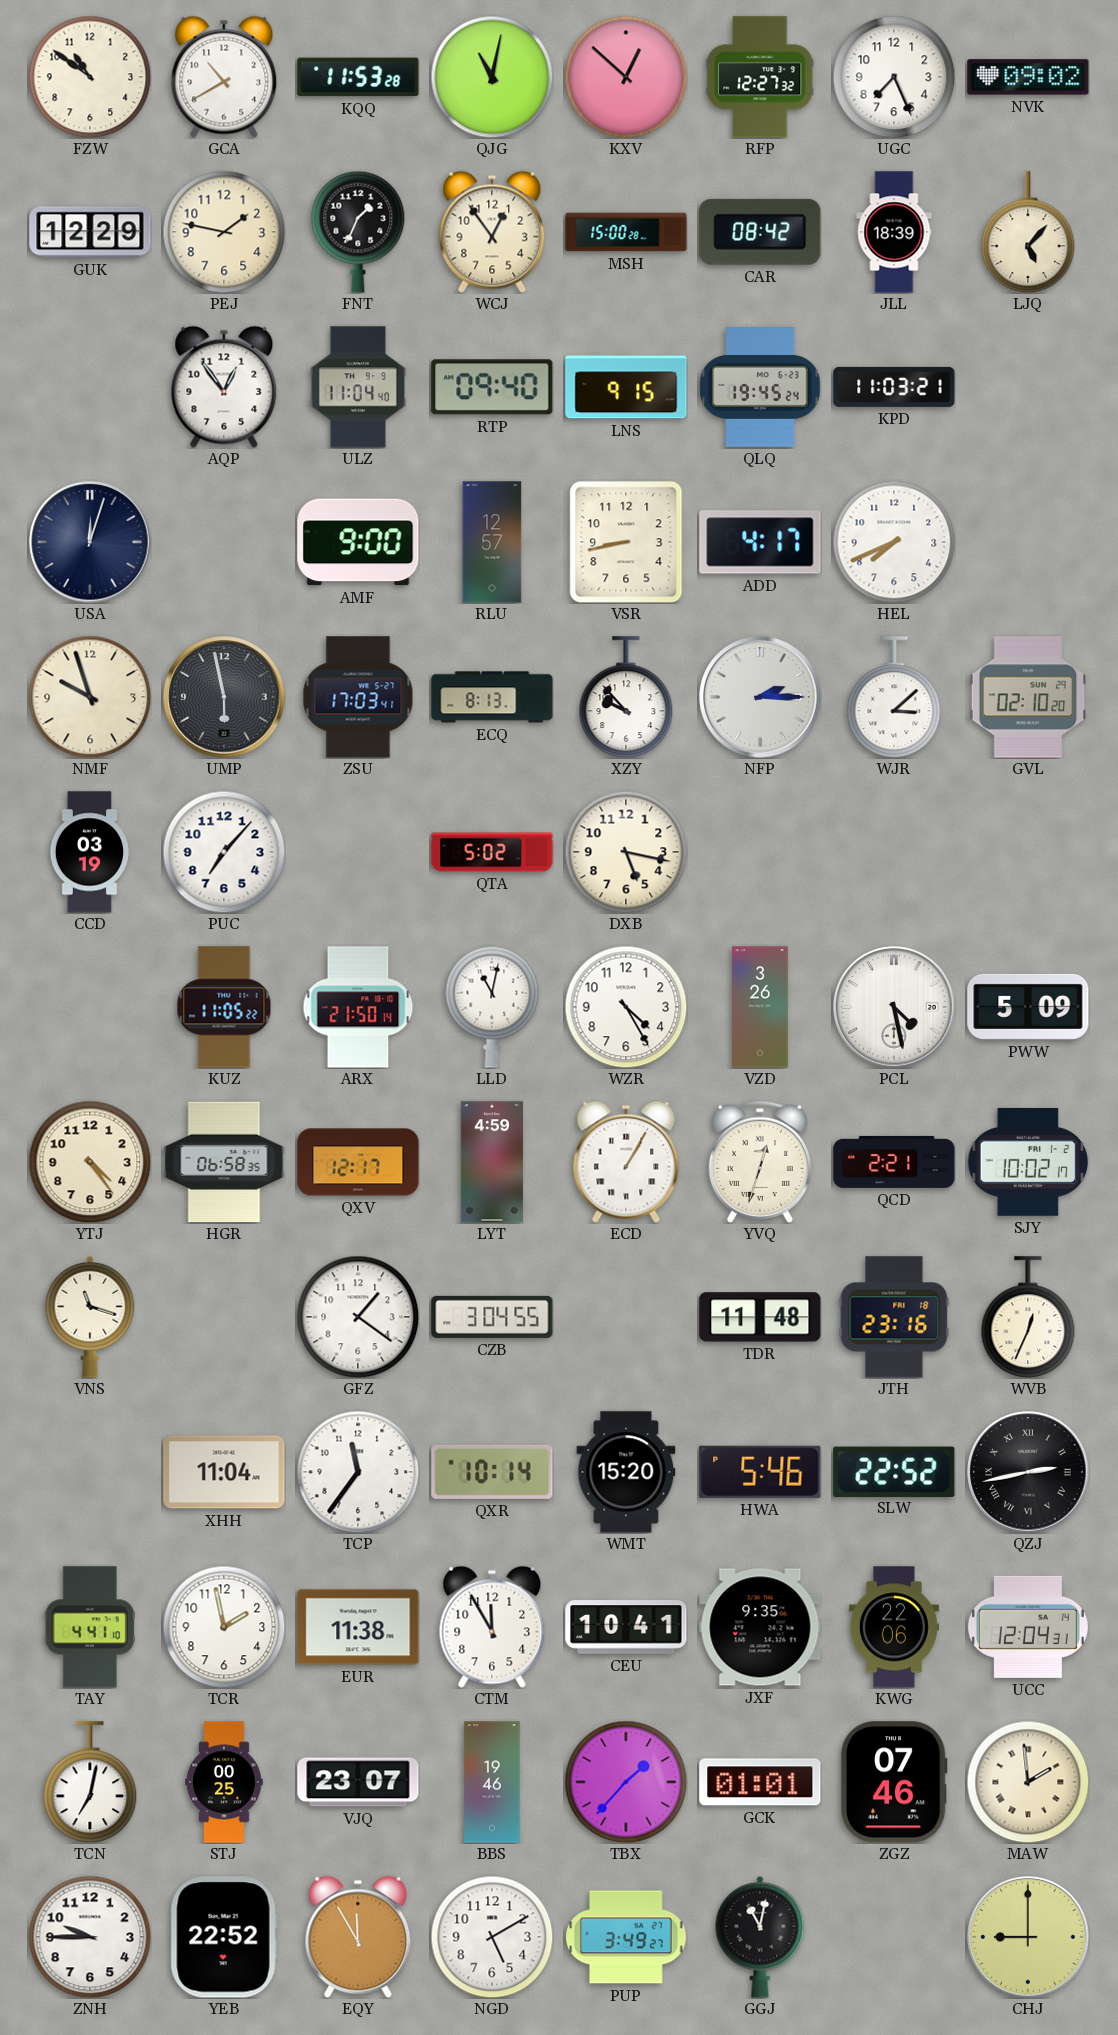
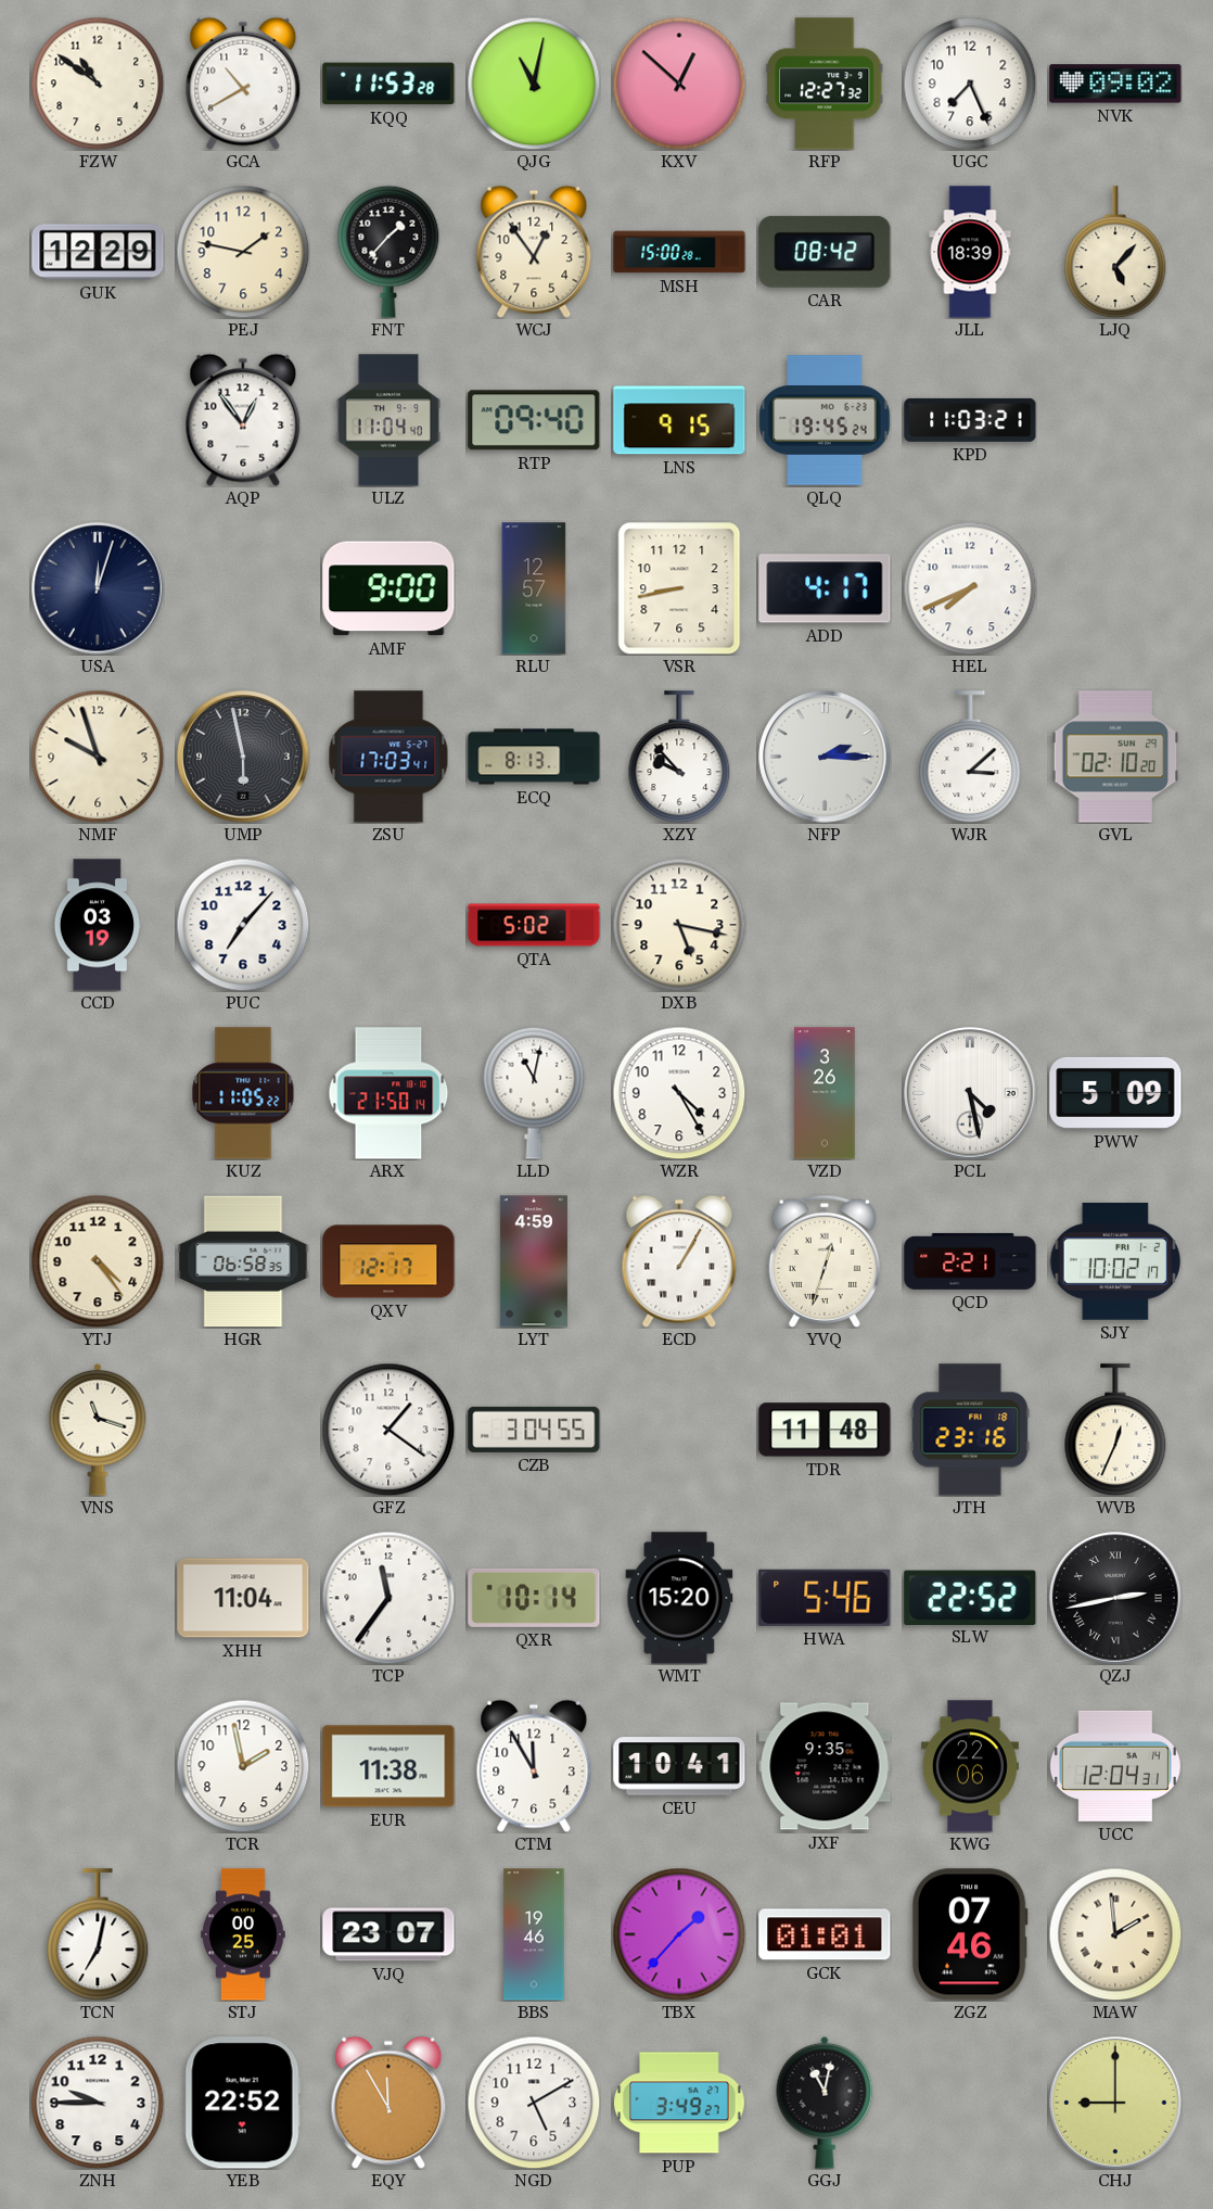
FNT: 1:34 -> 1:37 (388, 252)
TAY: 4:41 -> none (90, 1627)
